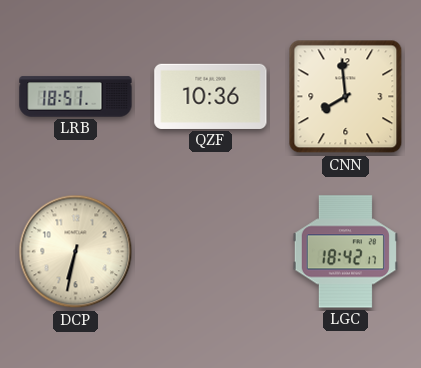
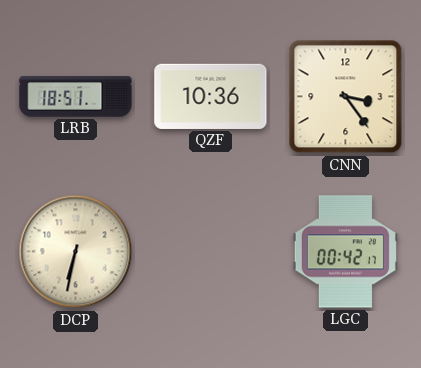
CNN: 7:59 -> 3:24 (346, 97)
LGC: 18:42 -> 00:42 (345, 252)
